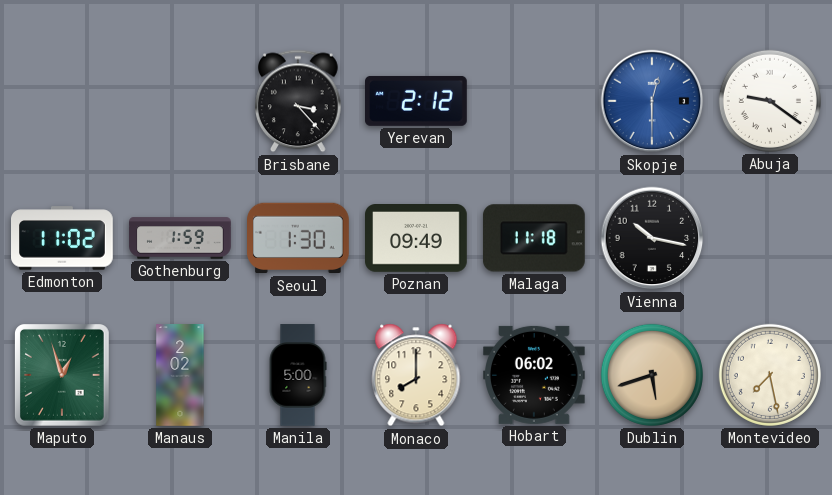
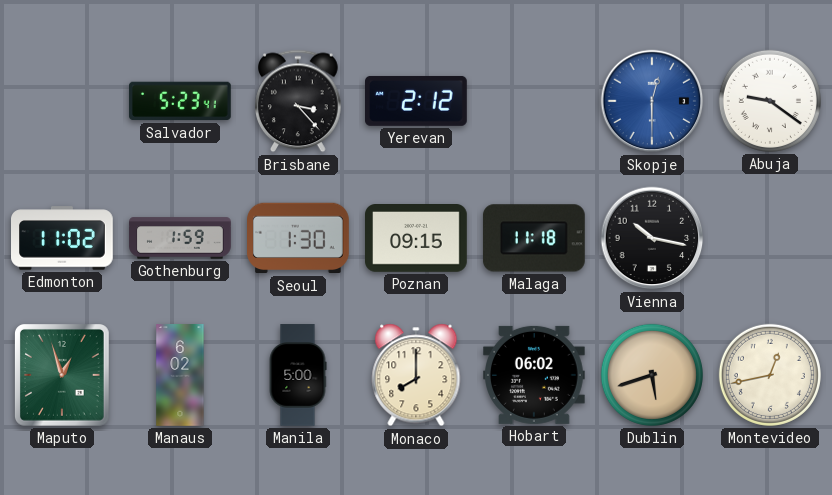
Salvador: none -> 5:23 (181, 101)
Poznan: 09:49 -> 09:15 (417, 239)
Manaus: 2:02 -> 6:02 (180, 375)
Montevideo: 7:28 -> 12:43 (770, 375)
